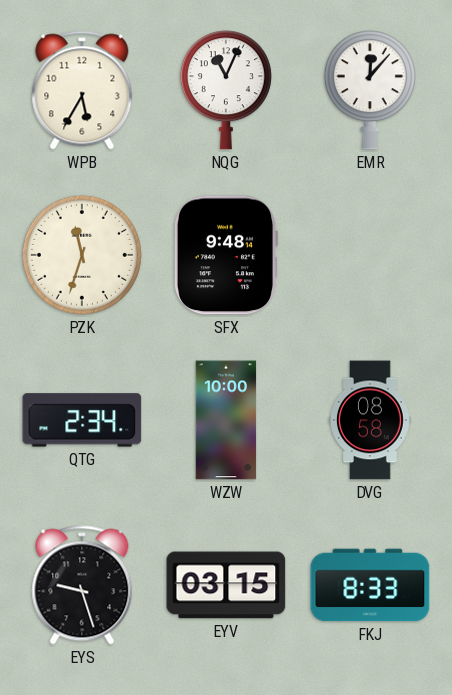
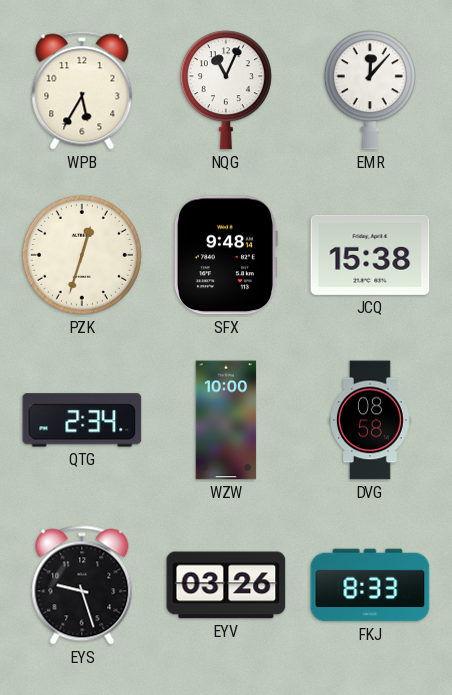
PZK: 11:33 -> 12:33 (82, 255)
JCQ: none -> 15:38 (370, 255)
EYV: 03:15 -> 03:26 (226, 585)
